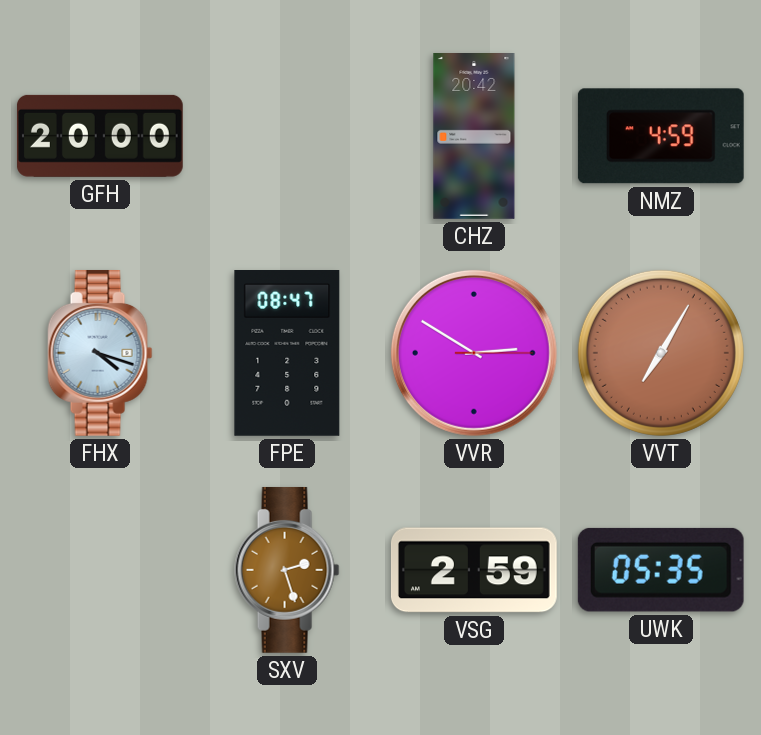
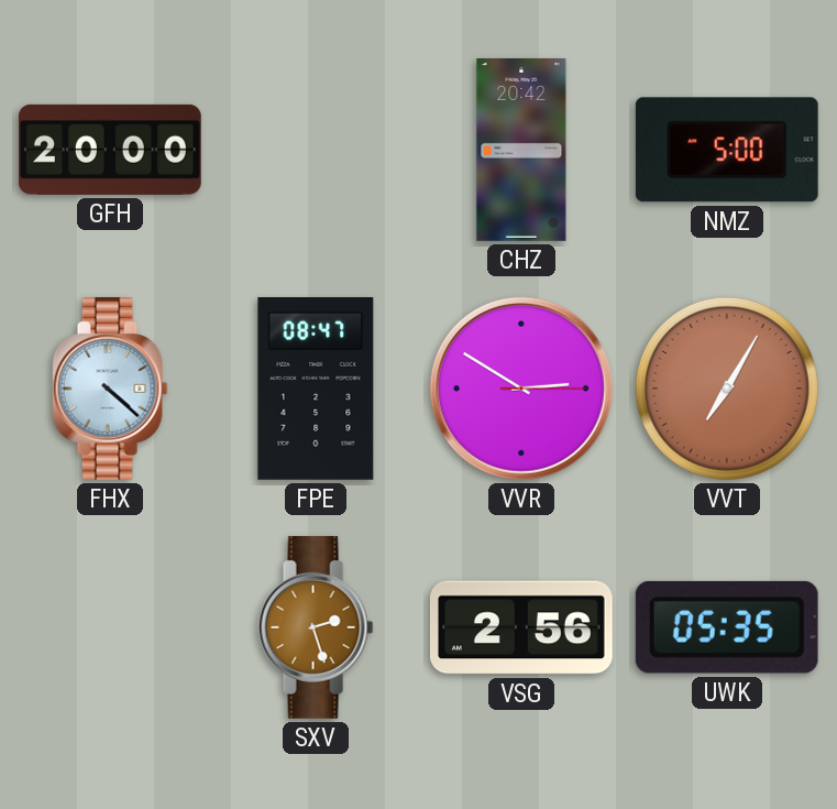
NMZ: 4:59 -> 5:00 (727, 150)
FHX: 4:18 -> 4:22 (110, 389)
VSG: 2:59 -> 2:56 (521, 627)
